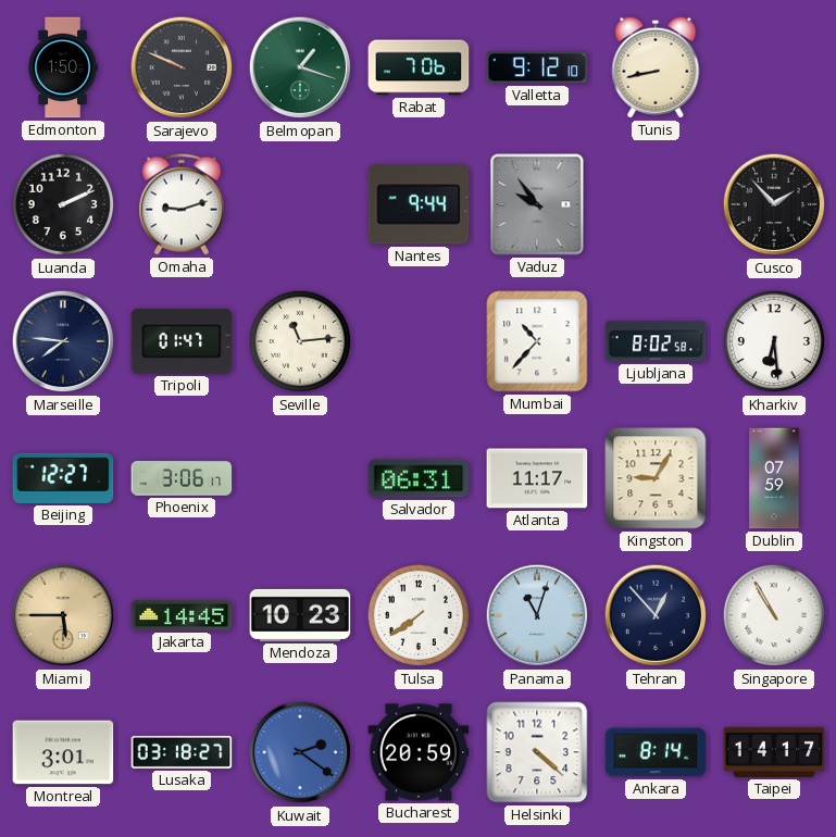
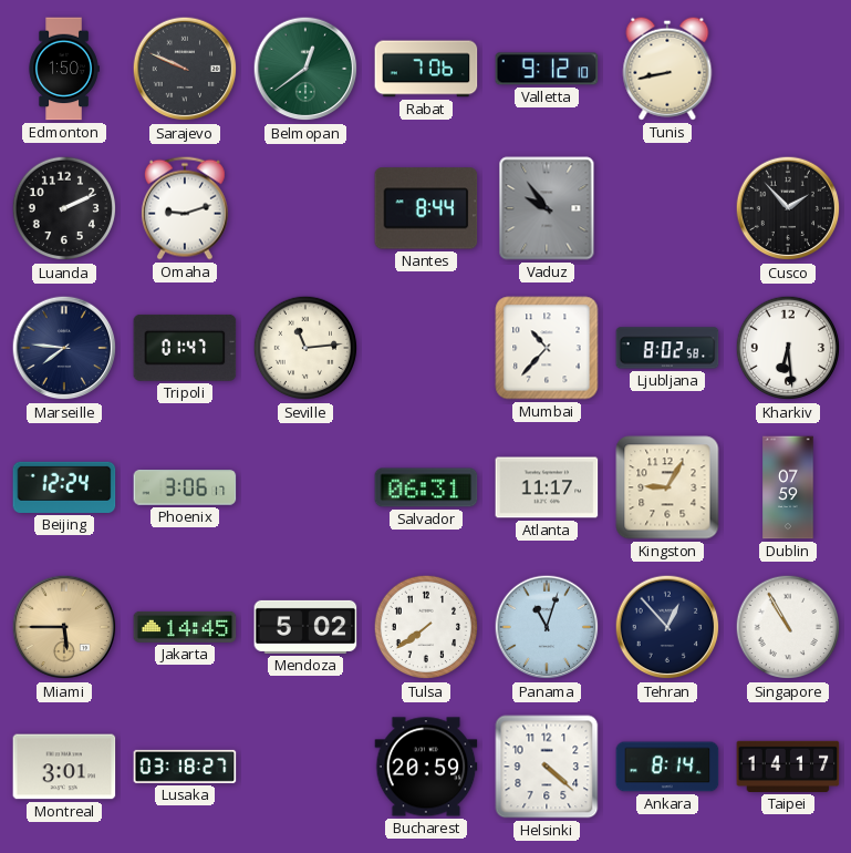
Belmopan: 1:18 -> 12:39 (305, 69)
Nantes: 9:44 -> 8:44 (426, 208)
Beijing: 12:27 -> 12:24 (64, 487)
Mendoza: 10:23 -> 5:02 (305, 627)
Kuwait: 2:21 -> none (300, 752)
